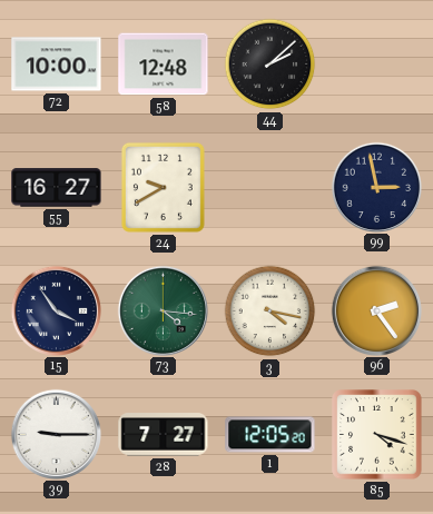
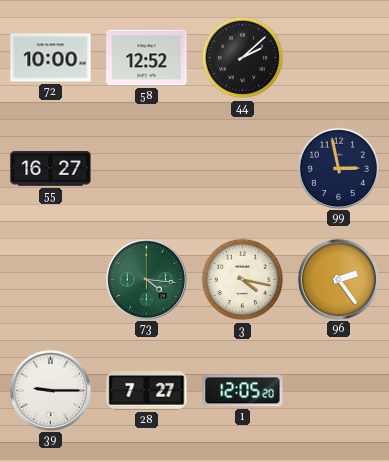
58: 12:48 -> 12:52 (147, 58)
24: 9:40 -> none (163, 187)
15: 3:54 -> none (56, 310)
85: 4:18 -> none (377, 435)
